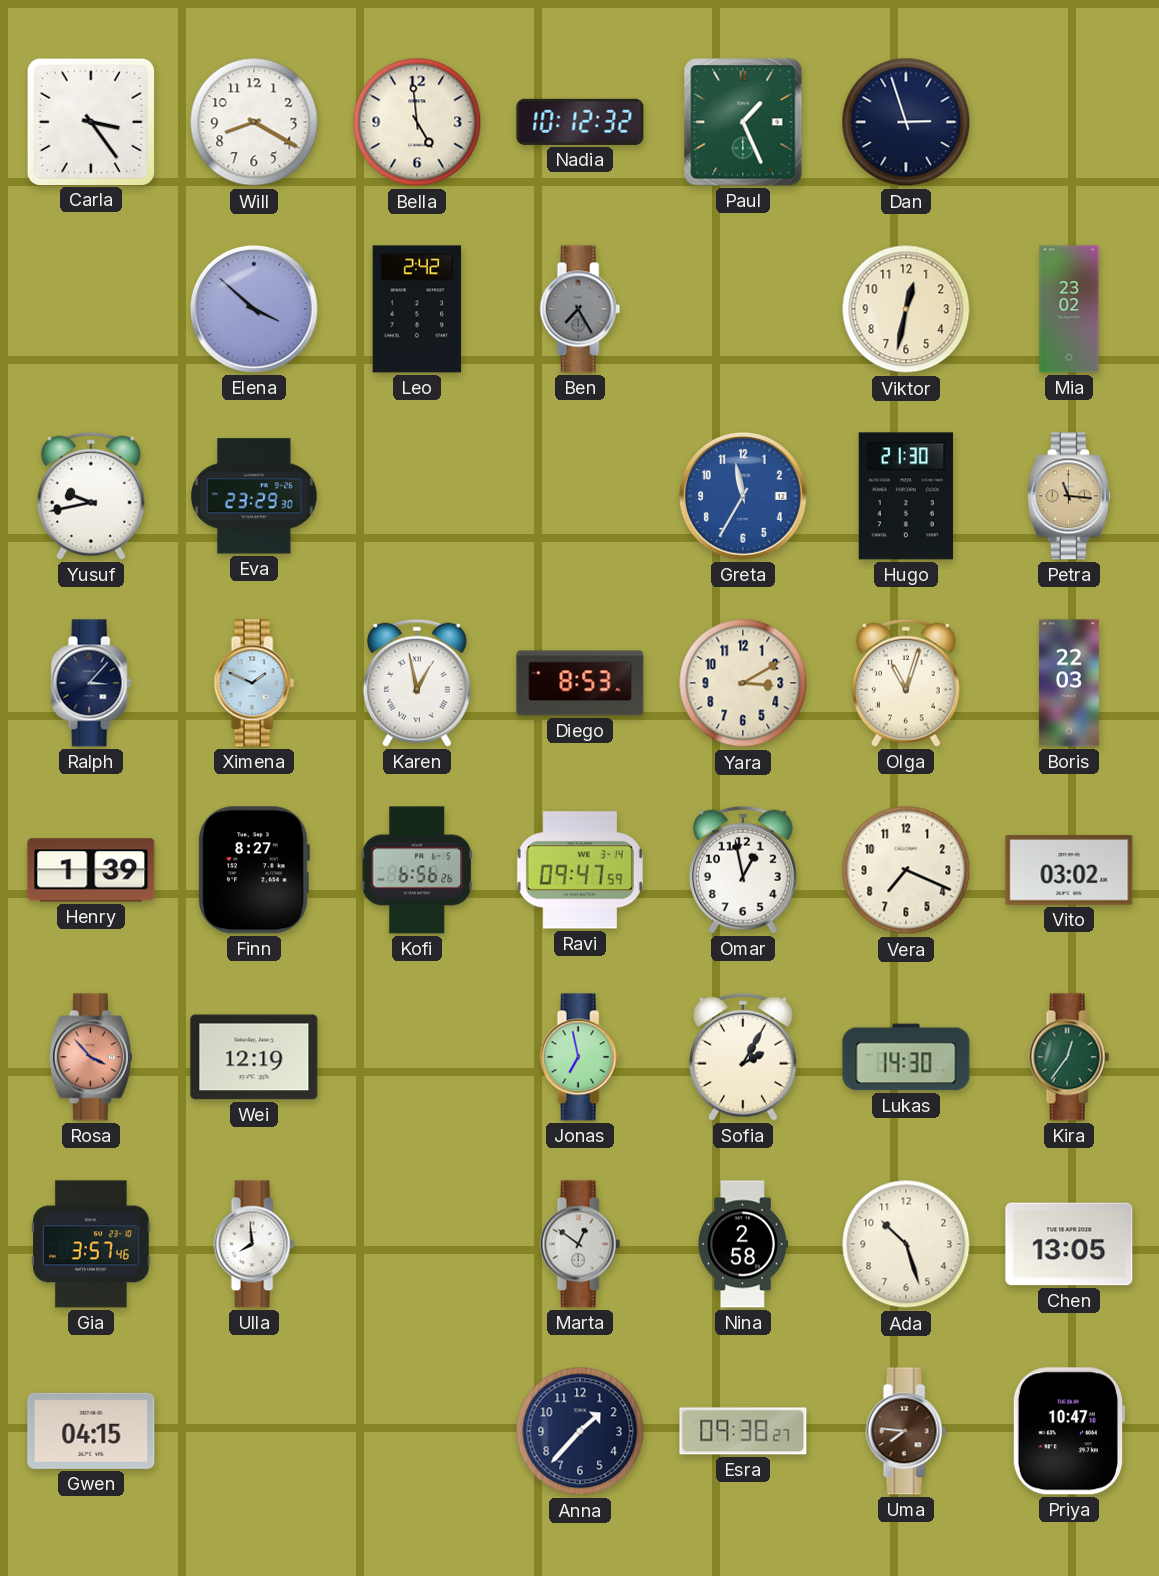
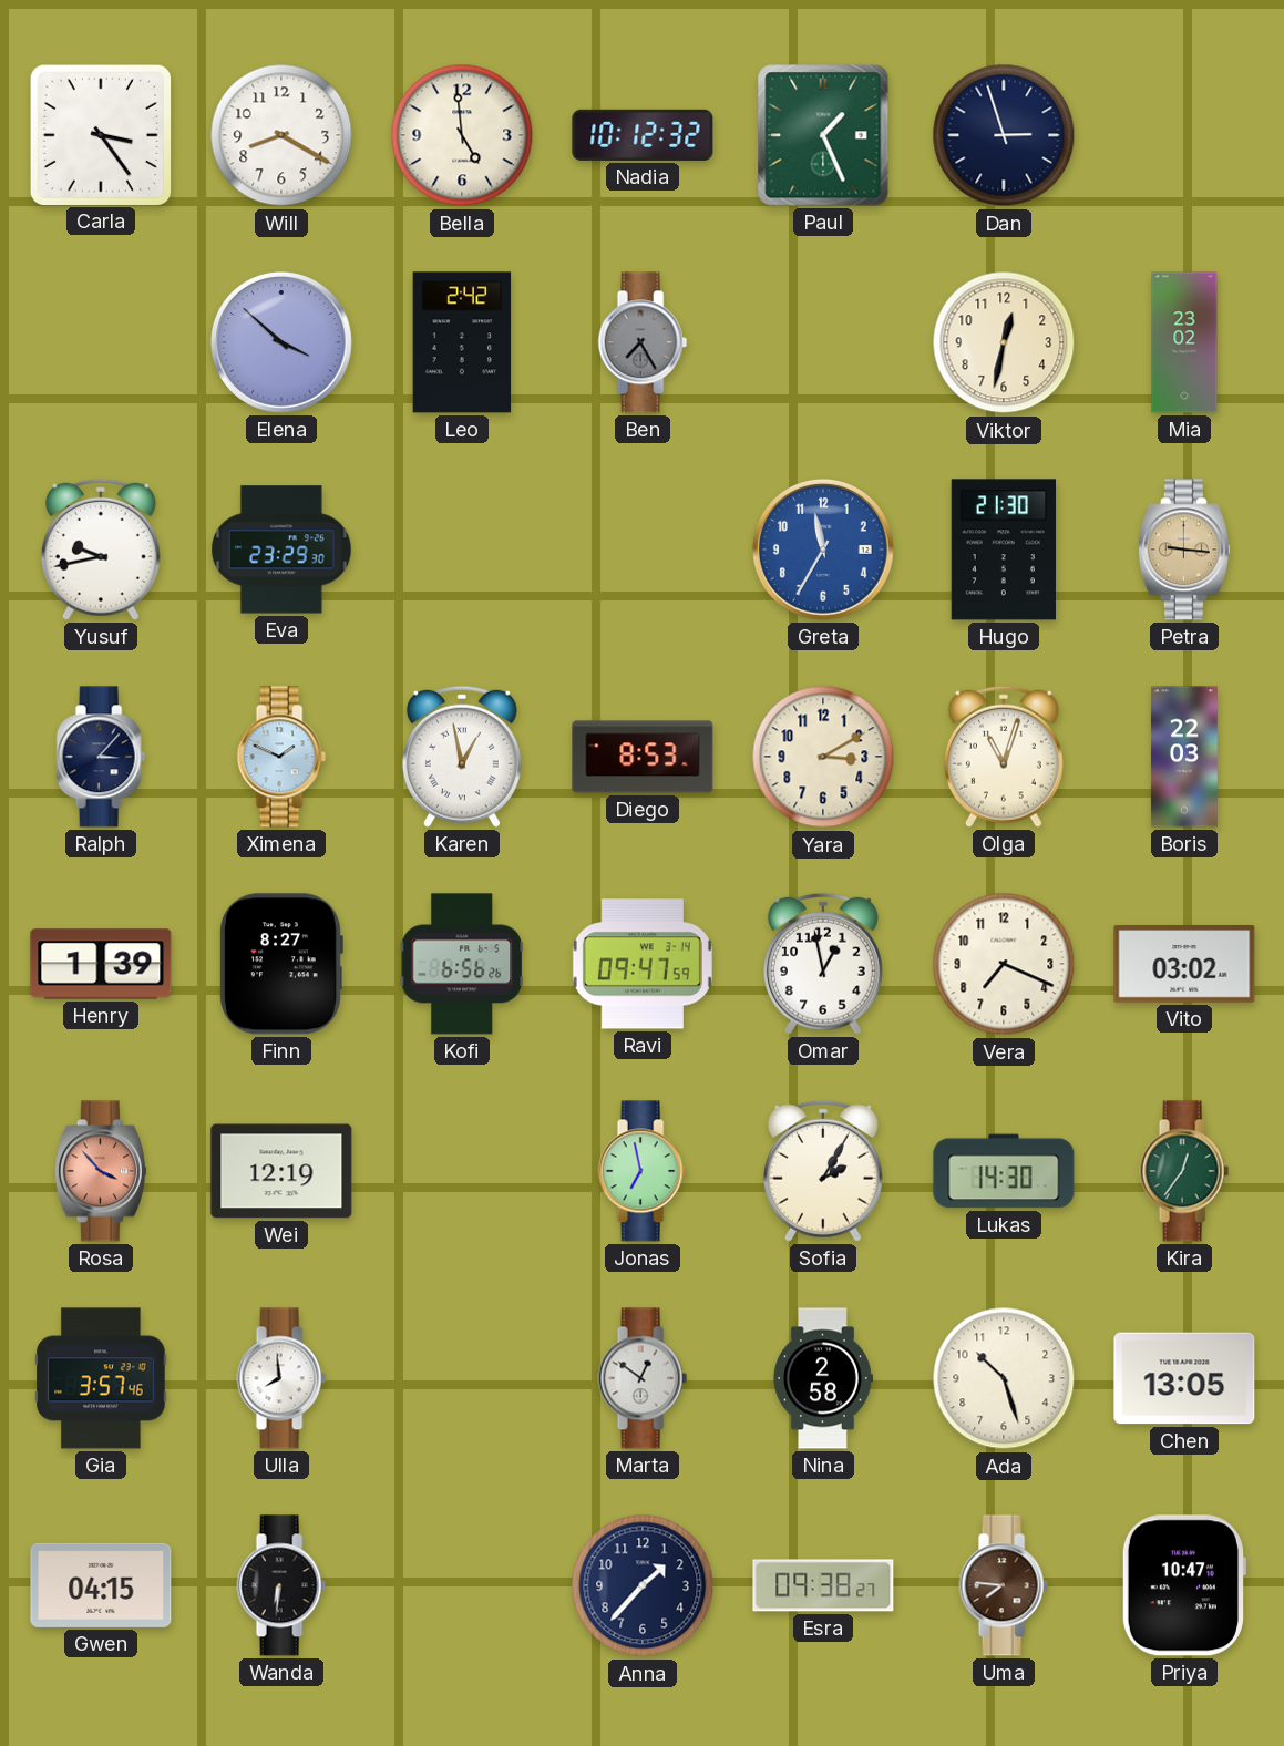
Petra: 11:16 -> 9:16 (1184, 550)
Wanda: none -> 6:31 (281, 1585)
